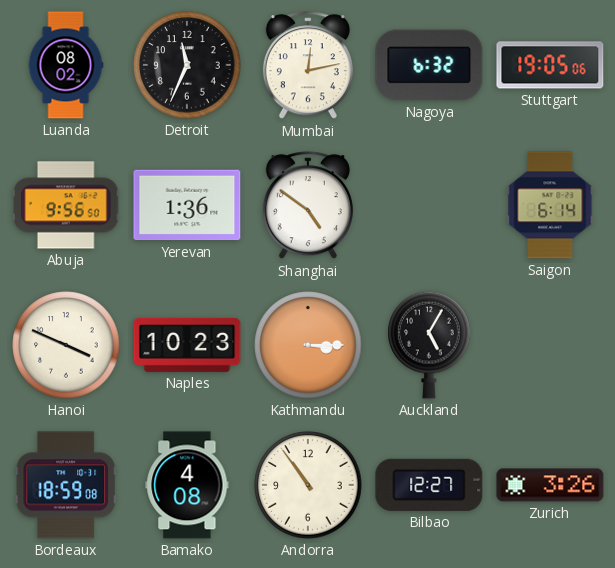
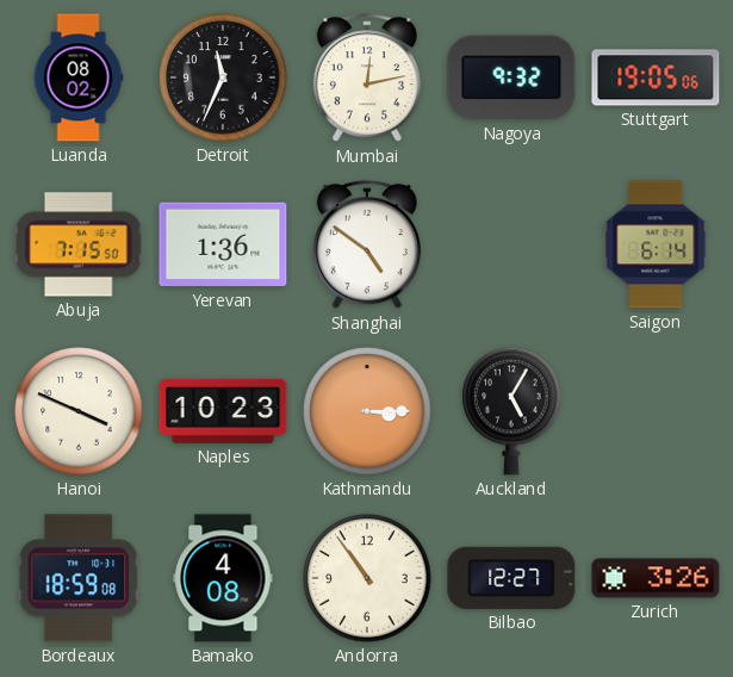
Nagoya: 6:32 -> 9:32 (511, 77)
Abuja: 9:56 -> 7:15 (79, 244)
